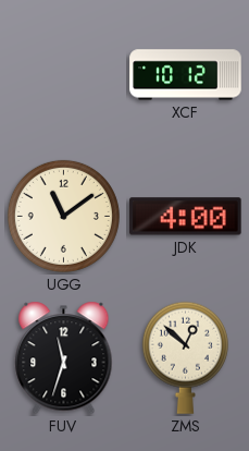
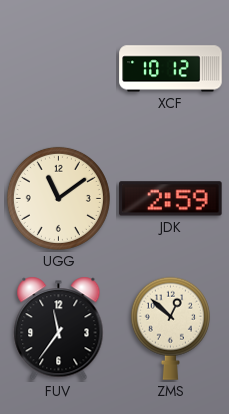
JDK: 4:00 -> 2:59 (171, 199)
FUV: 11:33 -> 11:36 (59, 329)
